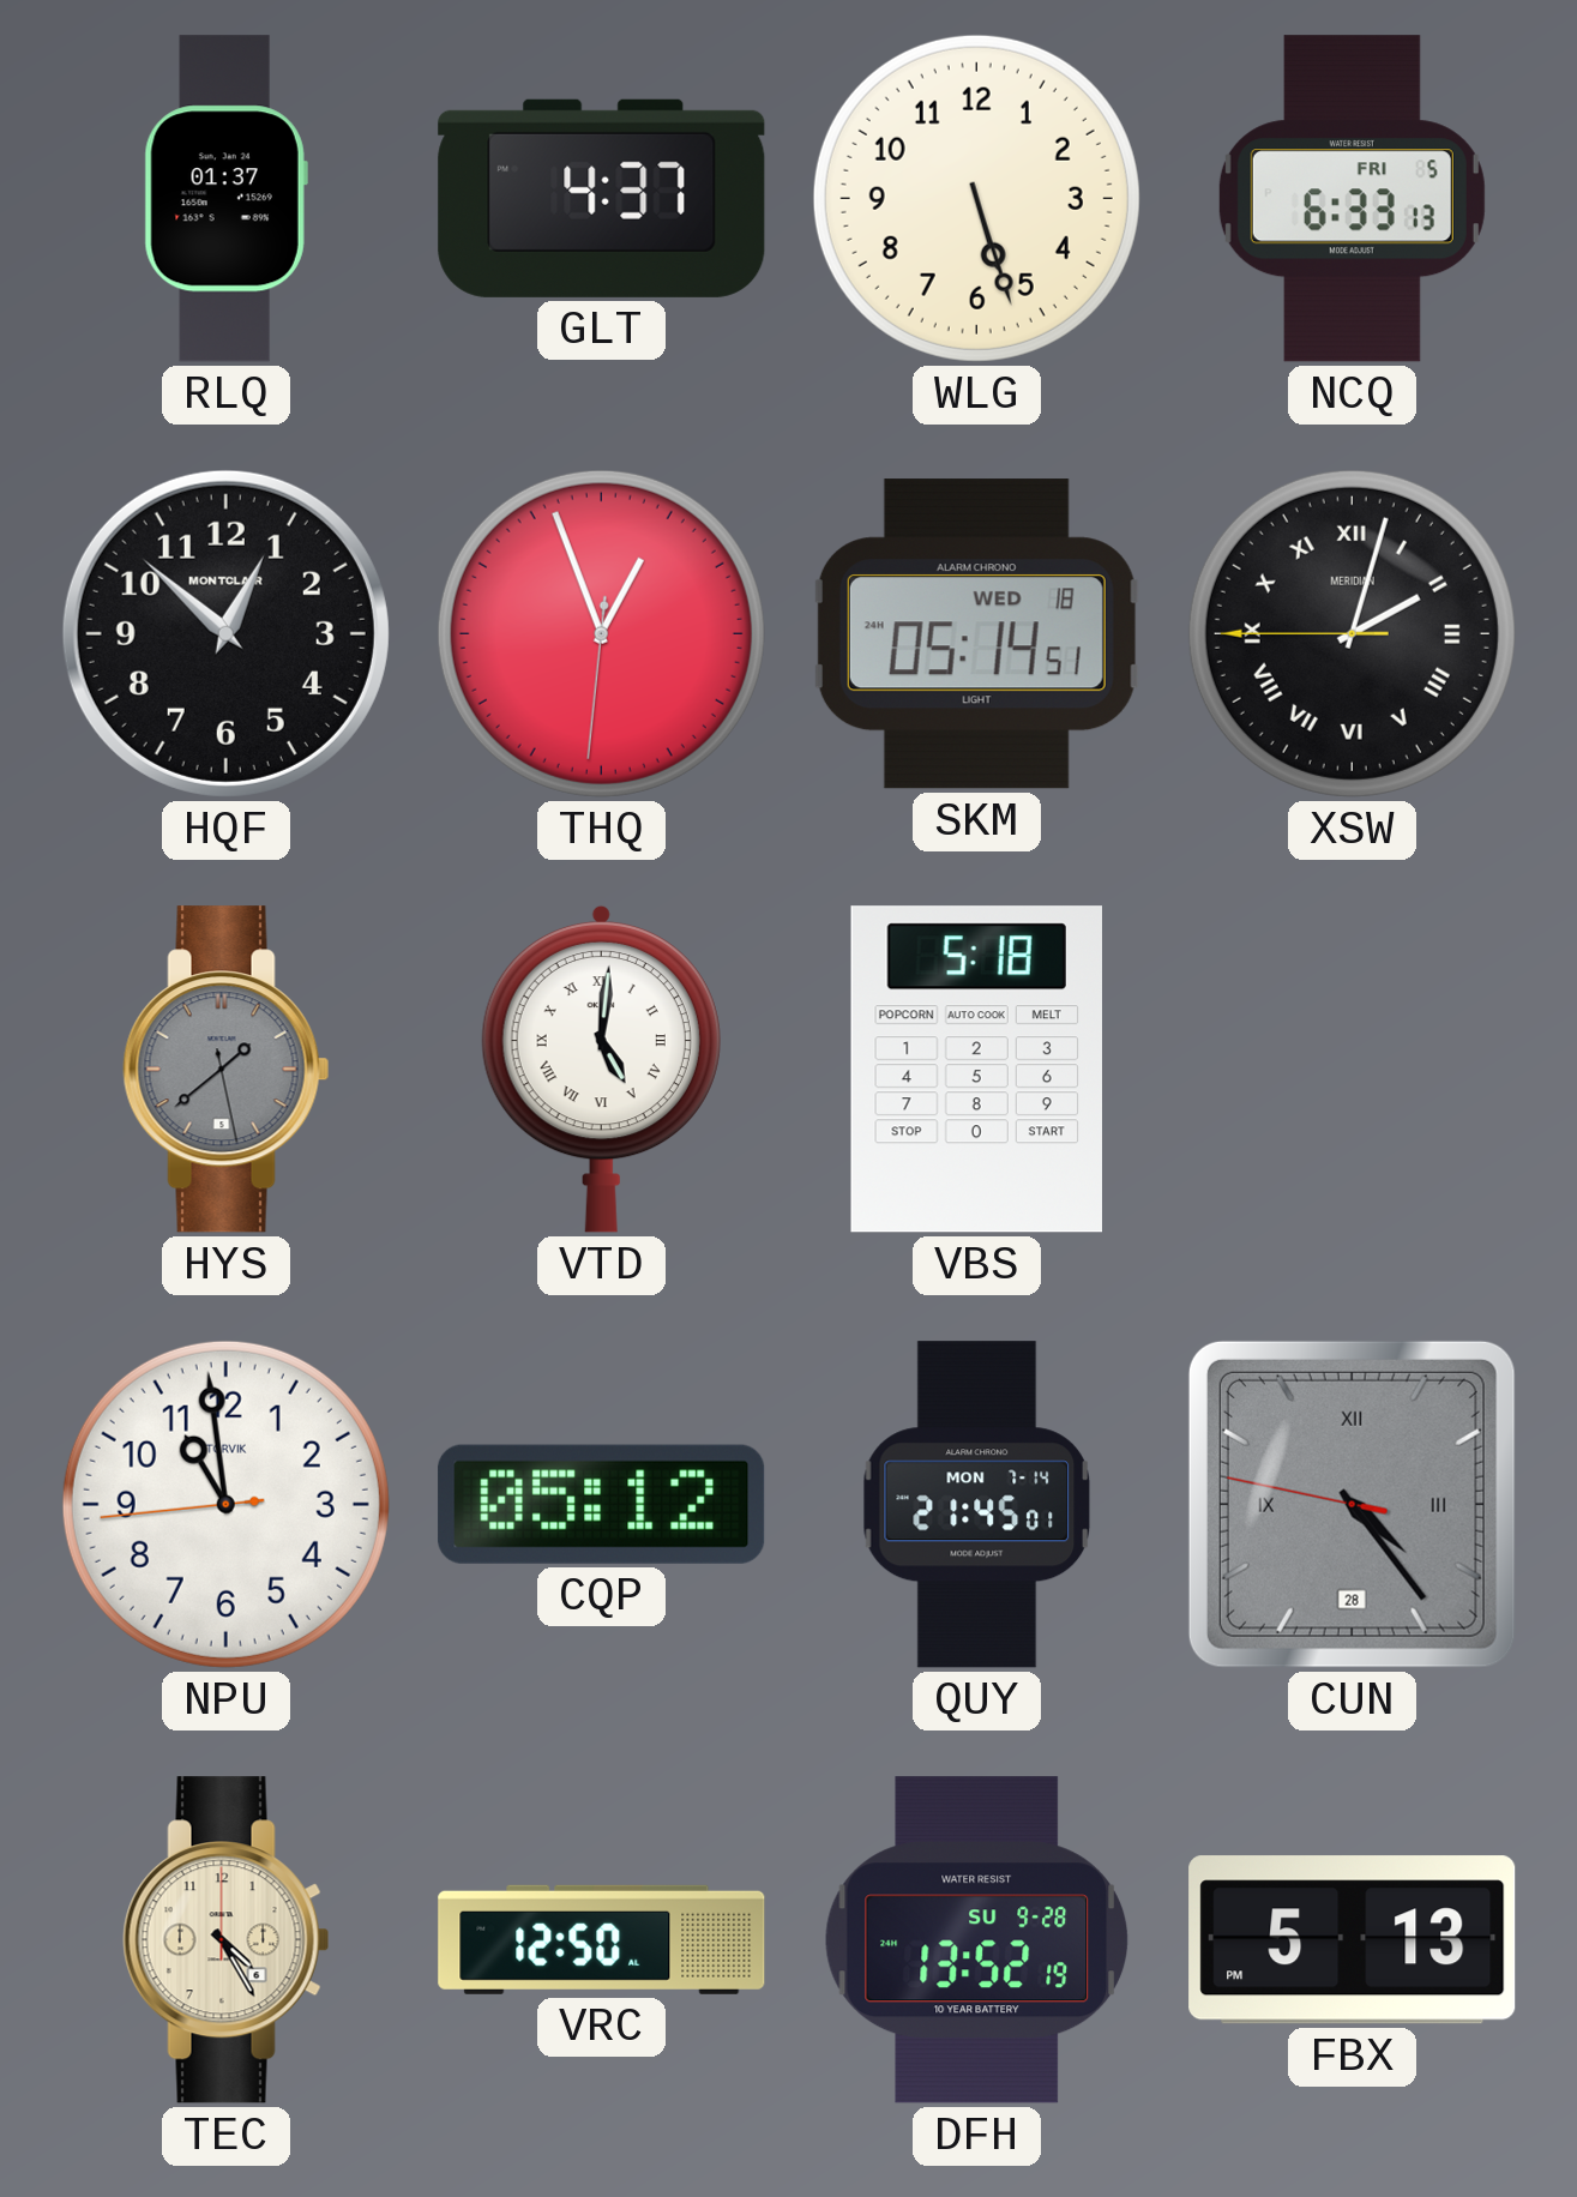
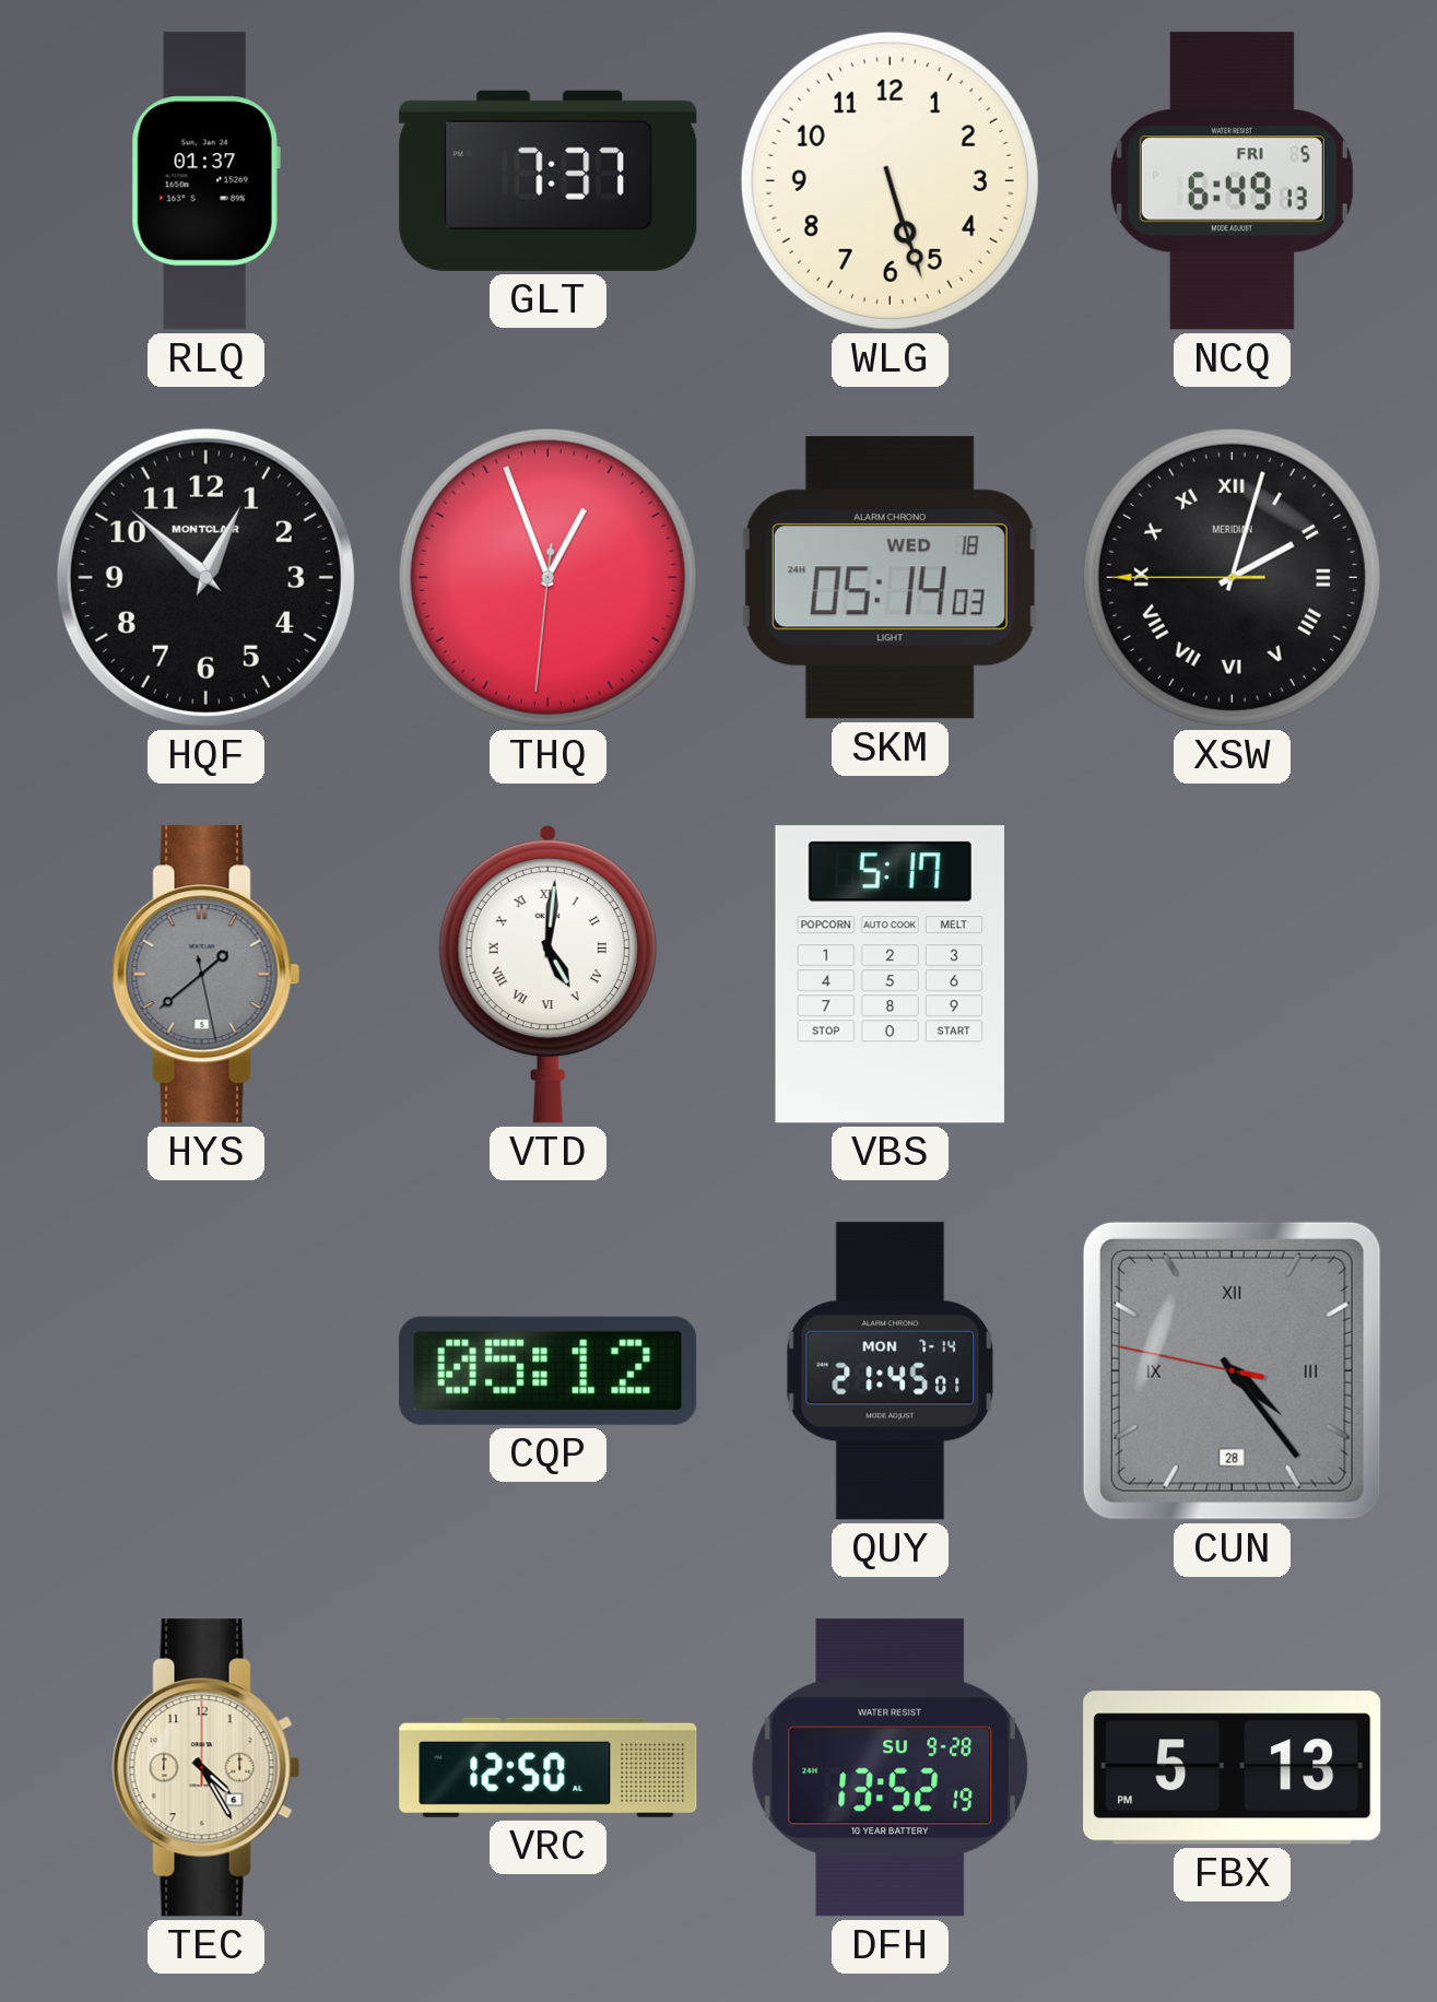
GLT: 4:37 -> 7:37 (549, 180)
NCQ: 6:33 -> 6:49 (1232, 181)
SKM: 05:14:51 -> 05:14:03 (890, 578)
VBS: 5:18 -> 5:17 (890, 975)
NPU: 10:58 -> none (225, 1504)
